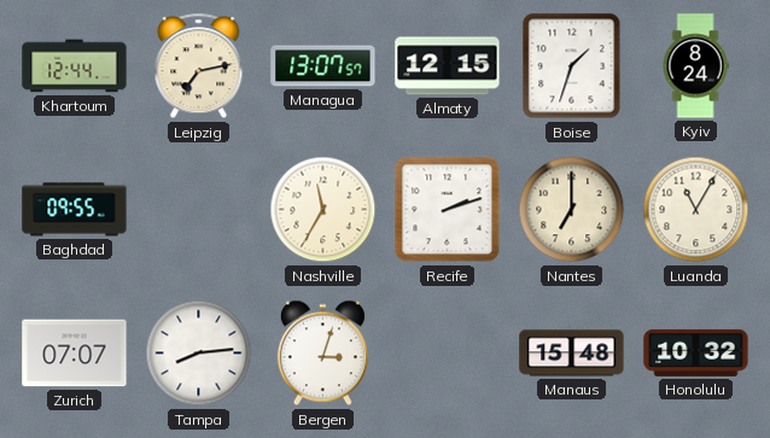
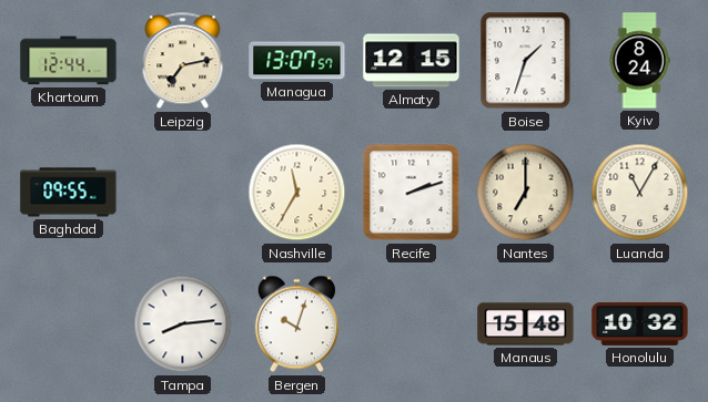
Zurich: 07:07 -> none (75, 354)
Bergen: 3:03 -> 10:03 (296, 324)
